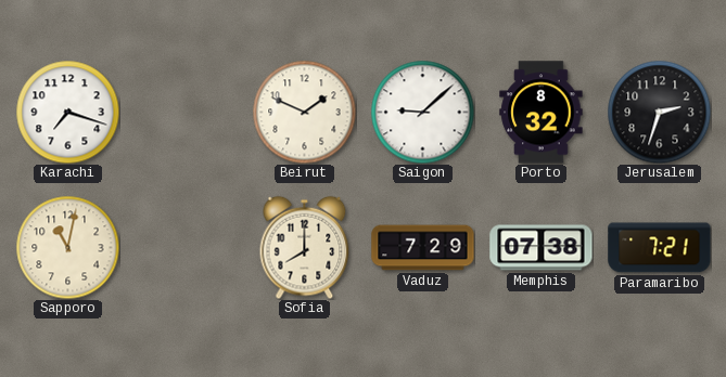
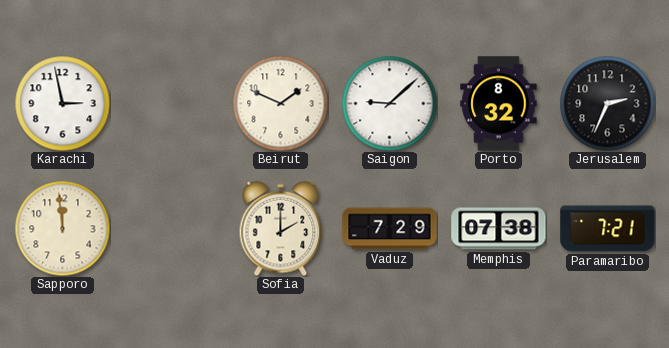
Karachi: 7:18 -> 2:58 (62, 103)
Jerusalem: 2:33 -> 2:34 (607, 103)
Sapporo: 11:02 -> 11:59 (62, 228)
Sofia: 8:00 -> 2:00 (281, 228)
